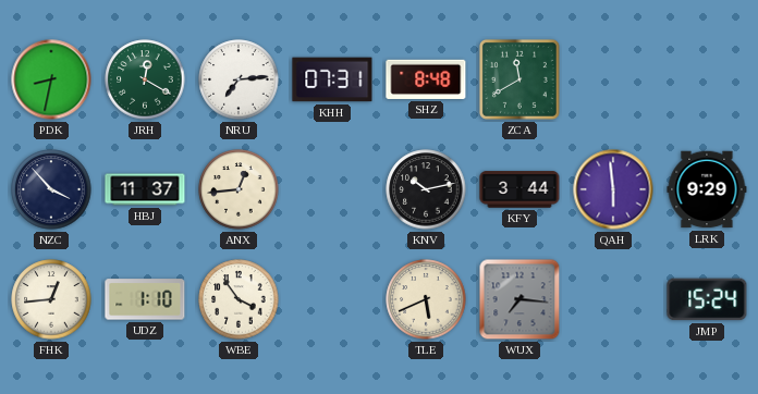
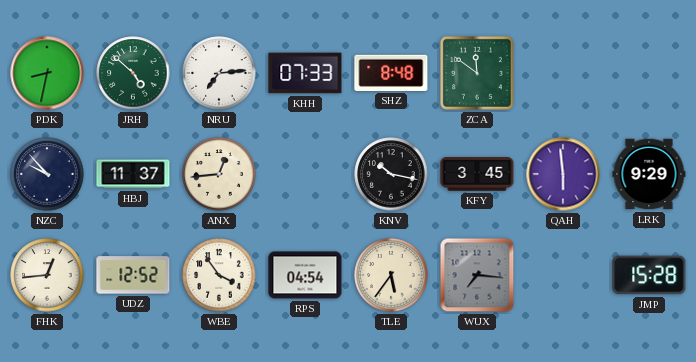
JRH: 12:20 -> 4:52 (133, 73)
KHH: 07:31 -> 07:33 (305, 73)
ZCA: 11:40 -> 11:51 (477, 73)
NZC: 3:53 -> 9:53 (47, 174)
KNV: 10:13 -> 10:17 (391, 174)
KFY: 3:44 -> 3:45 (477, 174)
UDZ: 1:10 -> 12:52 (133, 275)
RPS: none -> 04:54 (305, 275)
TLE: 5:41 -> 5:36 (391, 275)
JMP: 15:24 -> 15:28 (649, 275)
